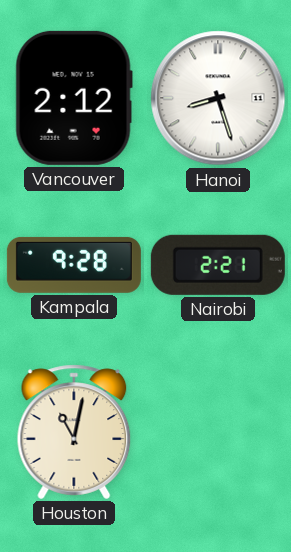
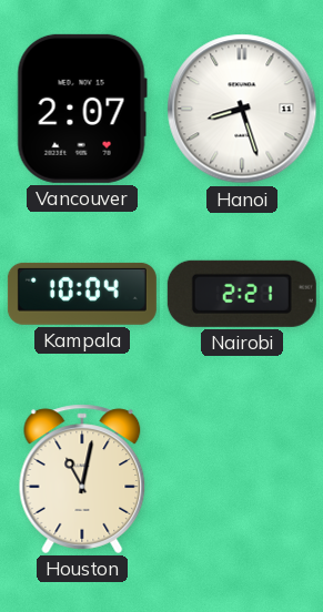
Vancouver: 2:12 -> 2:07 (82, 109)
Kampala: 9:28 -> 10:04 (82, 294)
